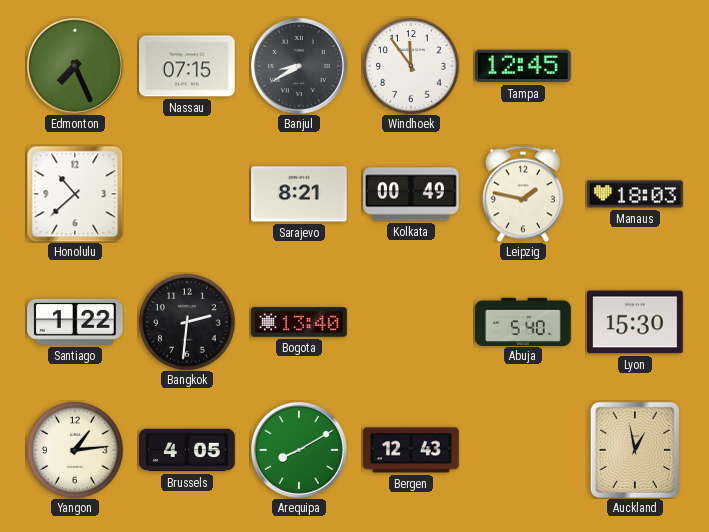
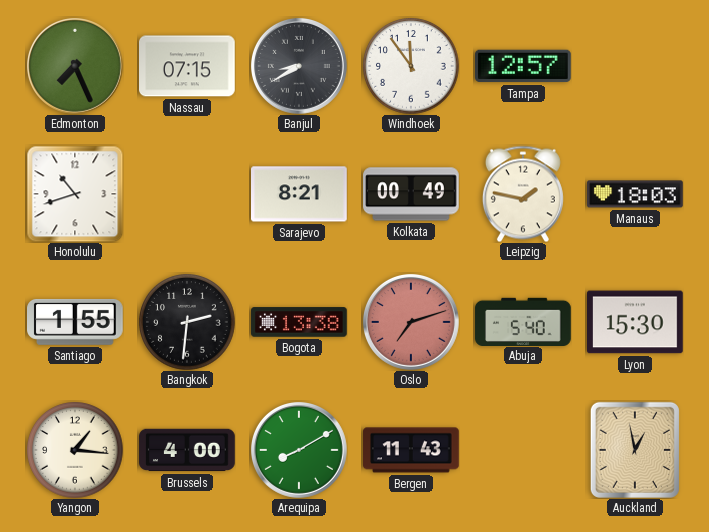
Tampa: 12:45 -> 12:57 (524, 66)
Honolulu: 10:38 -> 10:42 (75, 194)
Santiago: 1:22 -> 1:55 (76, 322)
Bogota: 13:40 -> 13:38 (299, 322)
Oslo: none -> 7:12 (411, 322)
Yangon: 1:14 -> 1:16 (75, 450)
Brussels: 4:05 -> 4:00 (187, 450)
Bergen: 12:43 -> 11:43 (411, 450)
